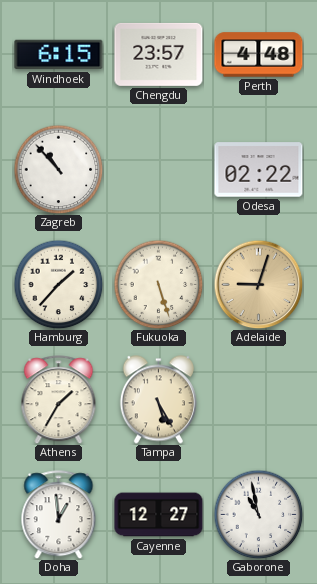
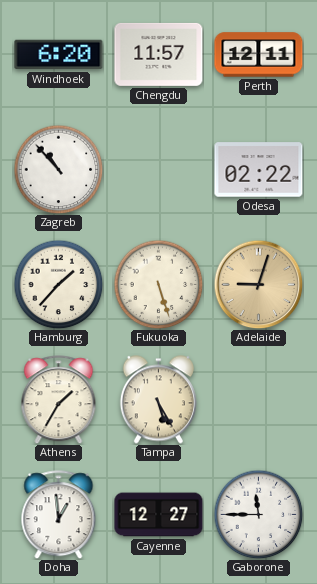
Windhoek: 6:15 -> 6:20 (59, 55)
Chengdu: 23:57 -> 11:57 (159, 54)
Perth: 4:48 -> 12:11 (259, 55)
Gaborone: 10:58 -> 11:45 (258, 514)
